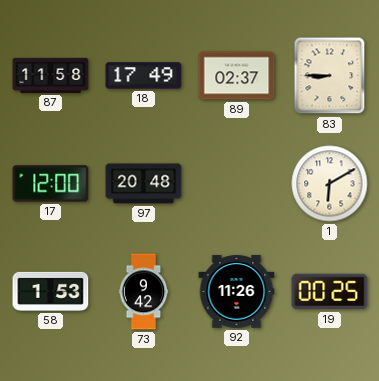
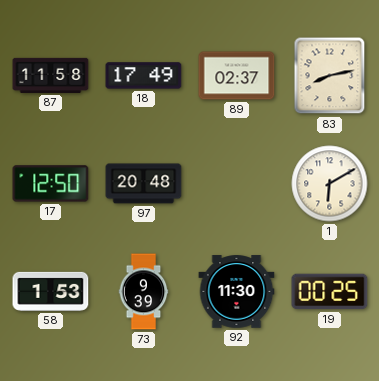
83: 8:45 -> 8:13 (330, 76)
17: 12:00 -> 12:50 (51, 184)
73: 9:42 -> 9:39 (144, 292)
92: 11:26 -> 11:30 (237, 292)
